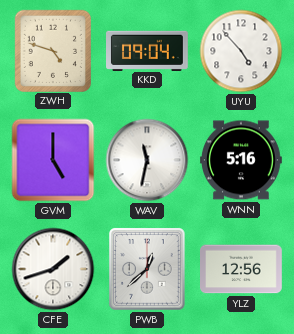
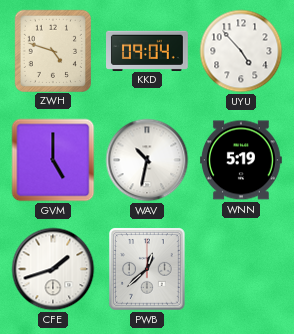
WAV: 11:32 -> 10:32 (147, 160)
WNN: 5:16 -> 5:19 (242, 160)
YLZ: 12:56 -> none (242, 269)
